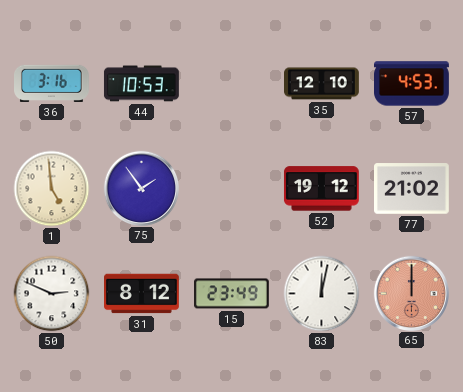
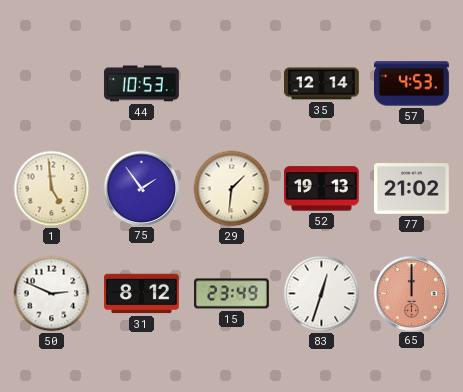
36: 3:16 -> none (52, 83)
35: 12:10 -> 12:14 (322, 84)
29: none -> 1:31 (232, 189)
52: 19:12 -> 19:13 (321, 189)
83: 12:02 -> 12:33 (322, 294)
